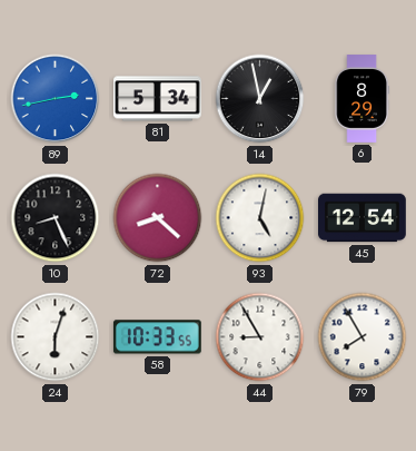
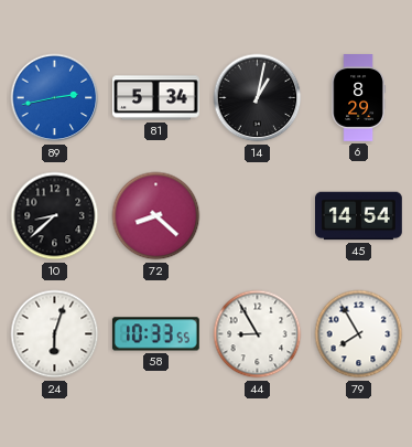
14: 12:58 -> 1:02 (258, 98)
10: 8:26 -> 8:38 (55, 216)
93: 5:02 -> none (260, 218)
45: 12:54 -> 14:54 (359, 216)
